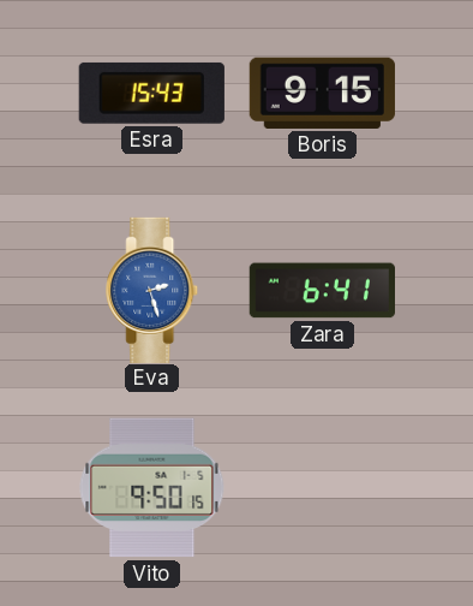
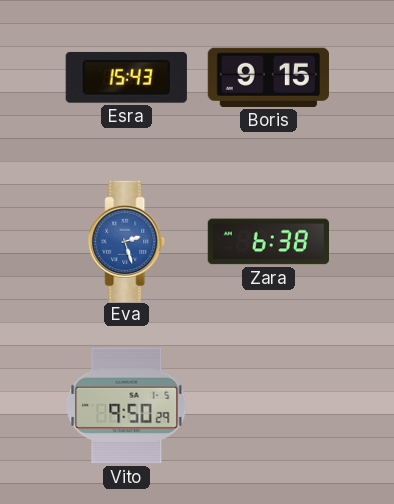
Zara: 6:41 -> 6:38 (268, 242)
Vito: 9:50:15 -> 9:50:29 (127, 406)
